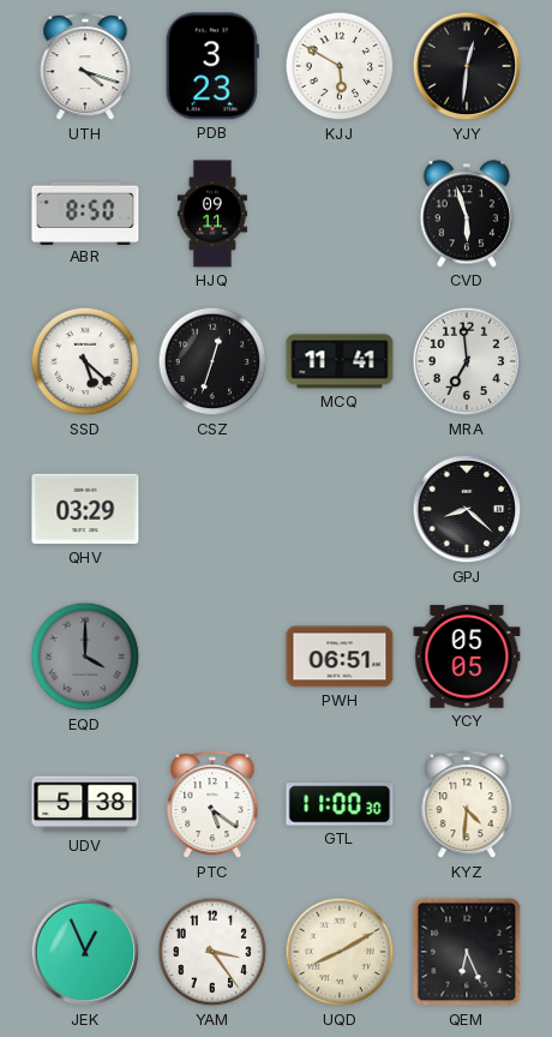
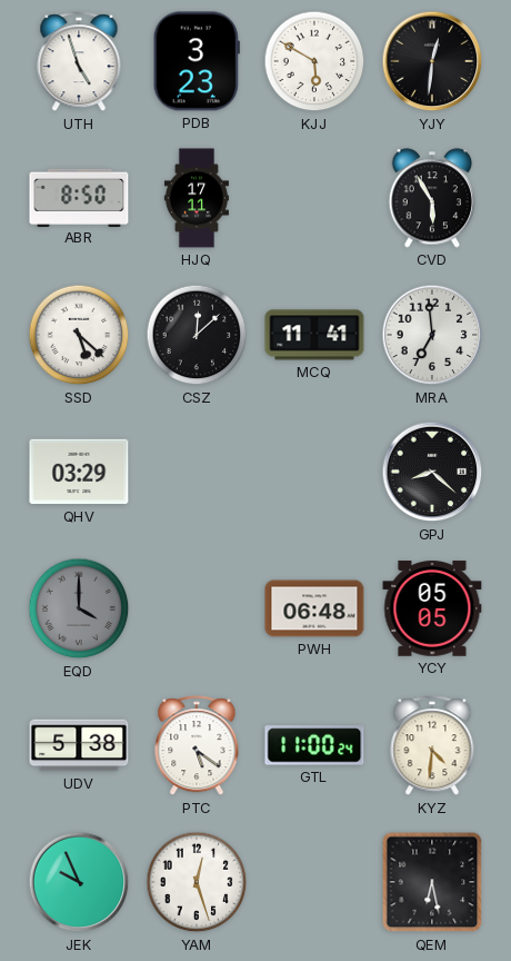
UTH: 4:18 -> 4:57 (79, 62)
HJQ: 09:11 -> 17:11 (197, 198)
CVD: 5:57 -> 5:55 (432, 198)
CSZ: 12:33 -> 12:08 (197, 335)
PWH: 06:51 -> 06:48 (314, 608)
GTL: 11:00:30 -> 11:00:24 (314, 745)
JEK: 12:56 -> 9:56 (79, 882)
YAM: 3:24 -> 12:27 (197, 882)
UQD: 8:10 -> none (340, 952)
QEM: 6:26 -> 6:28 (432, 882)
